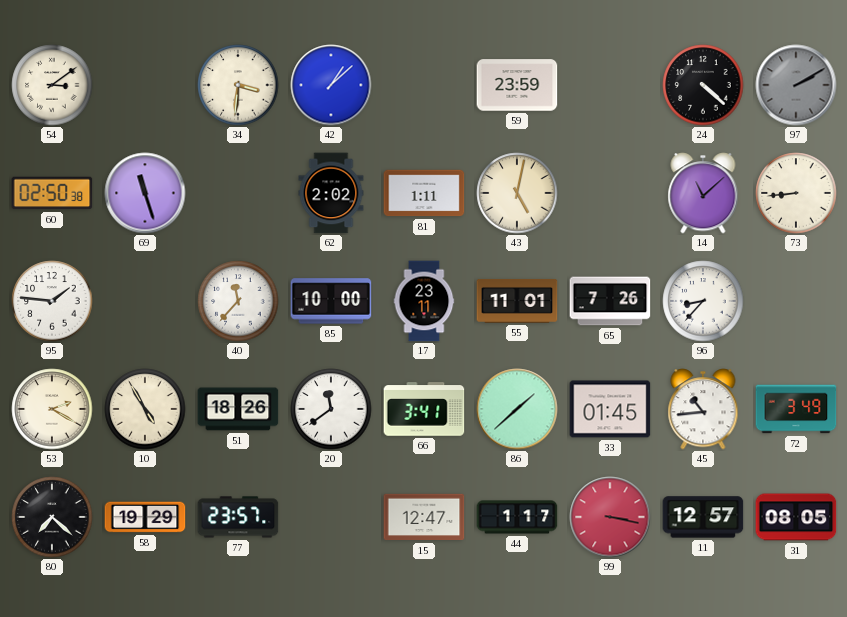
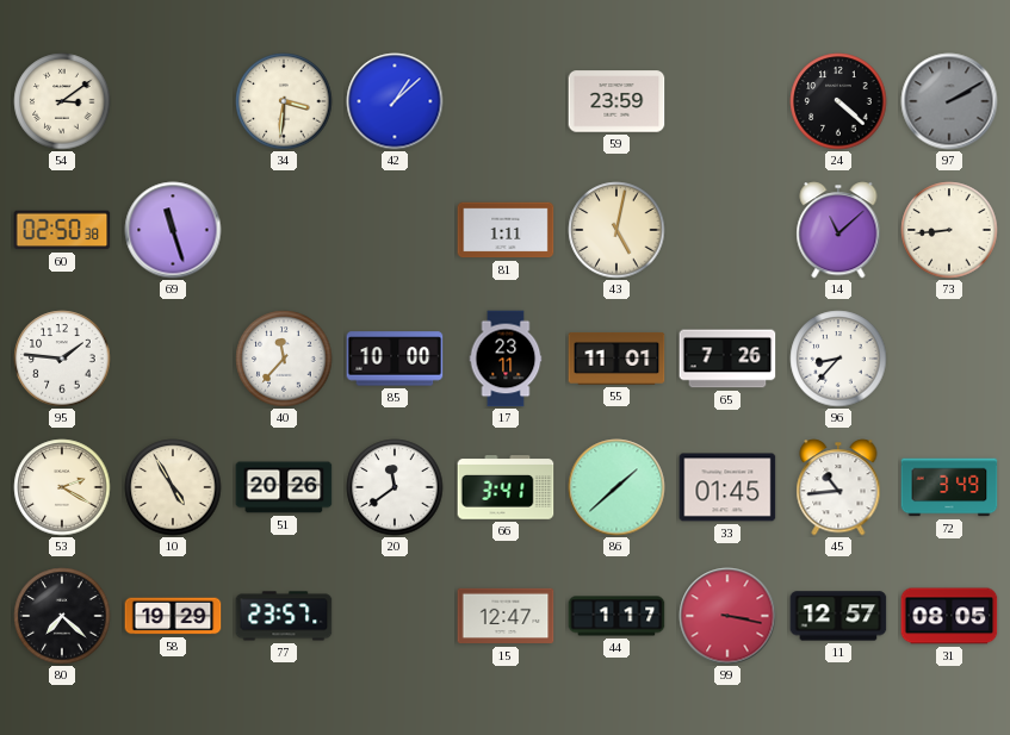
62: 2:02 -> none (331, 193)
51: 18:26 -> 20:26 (284, 487)
